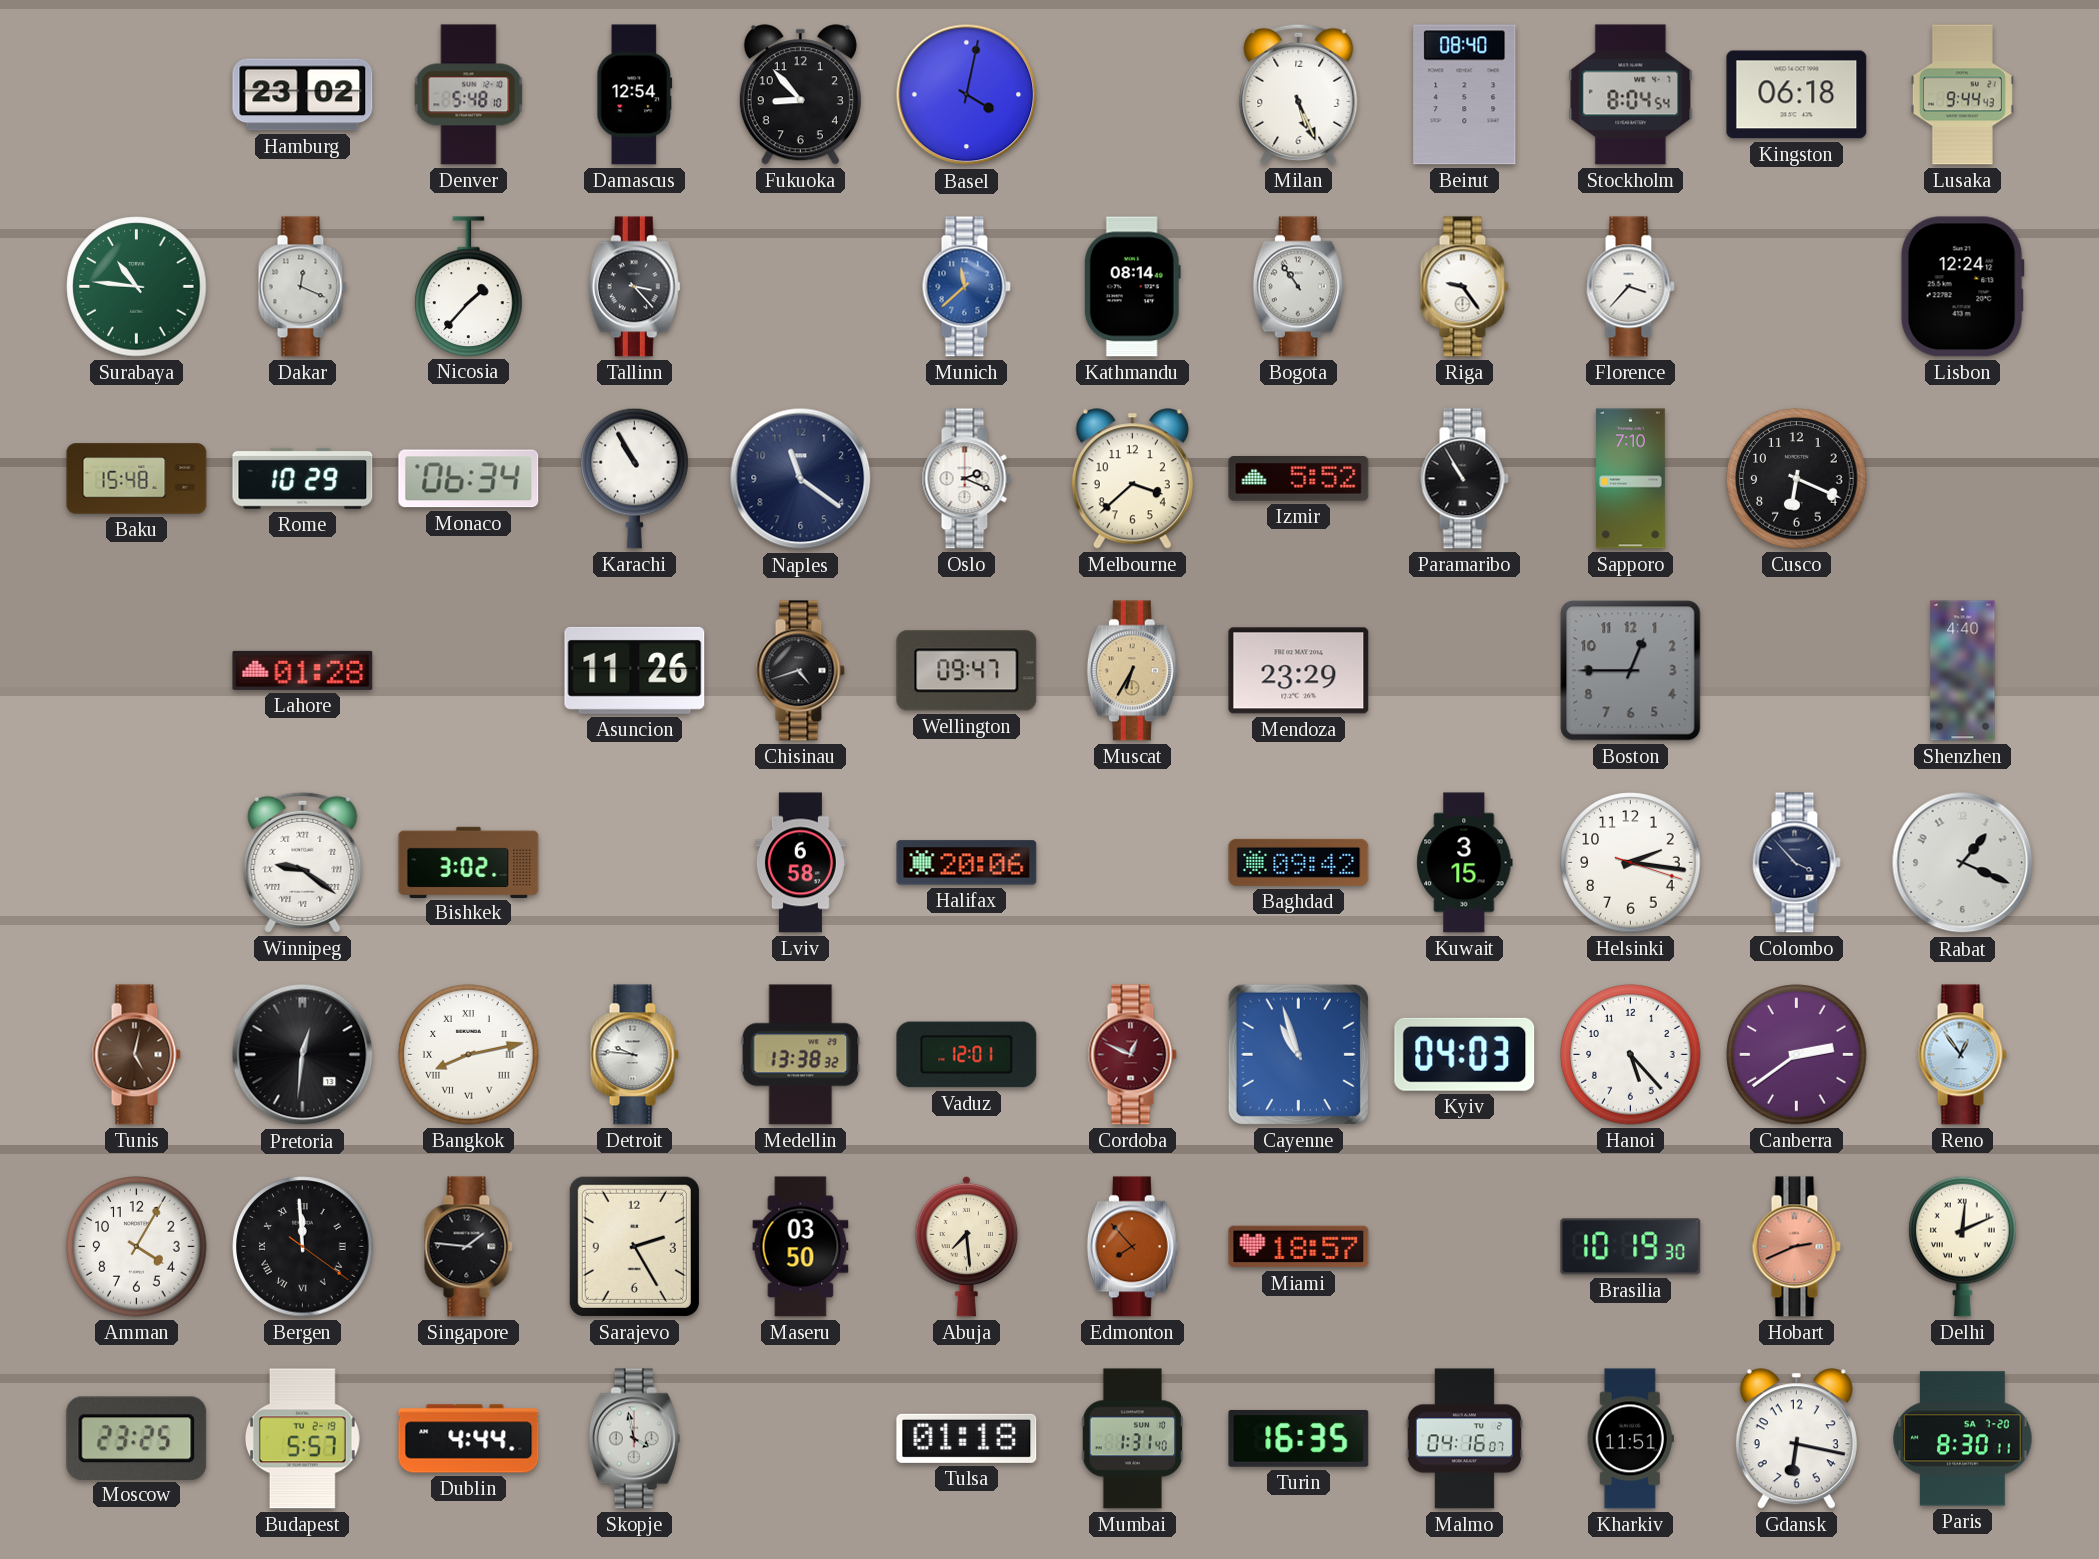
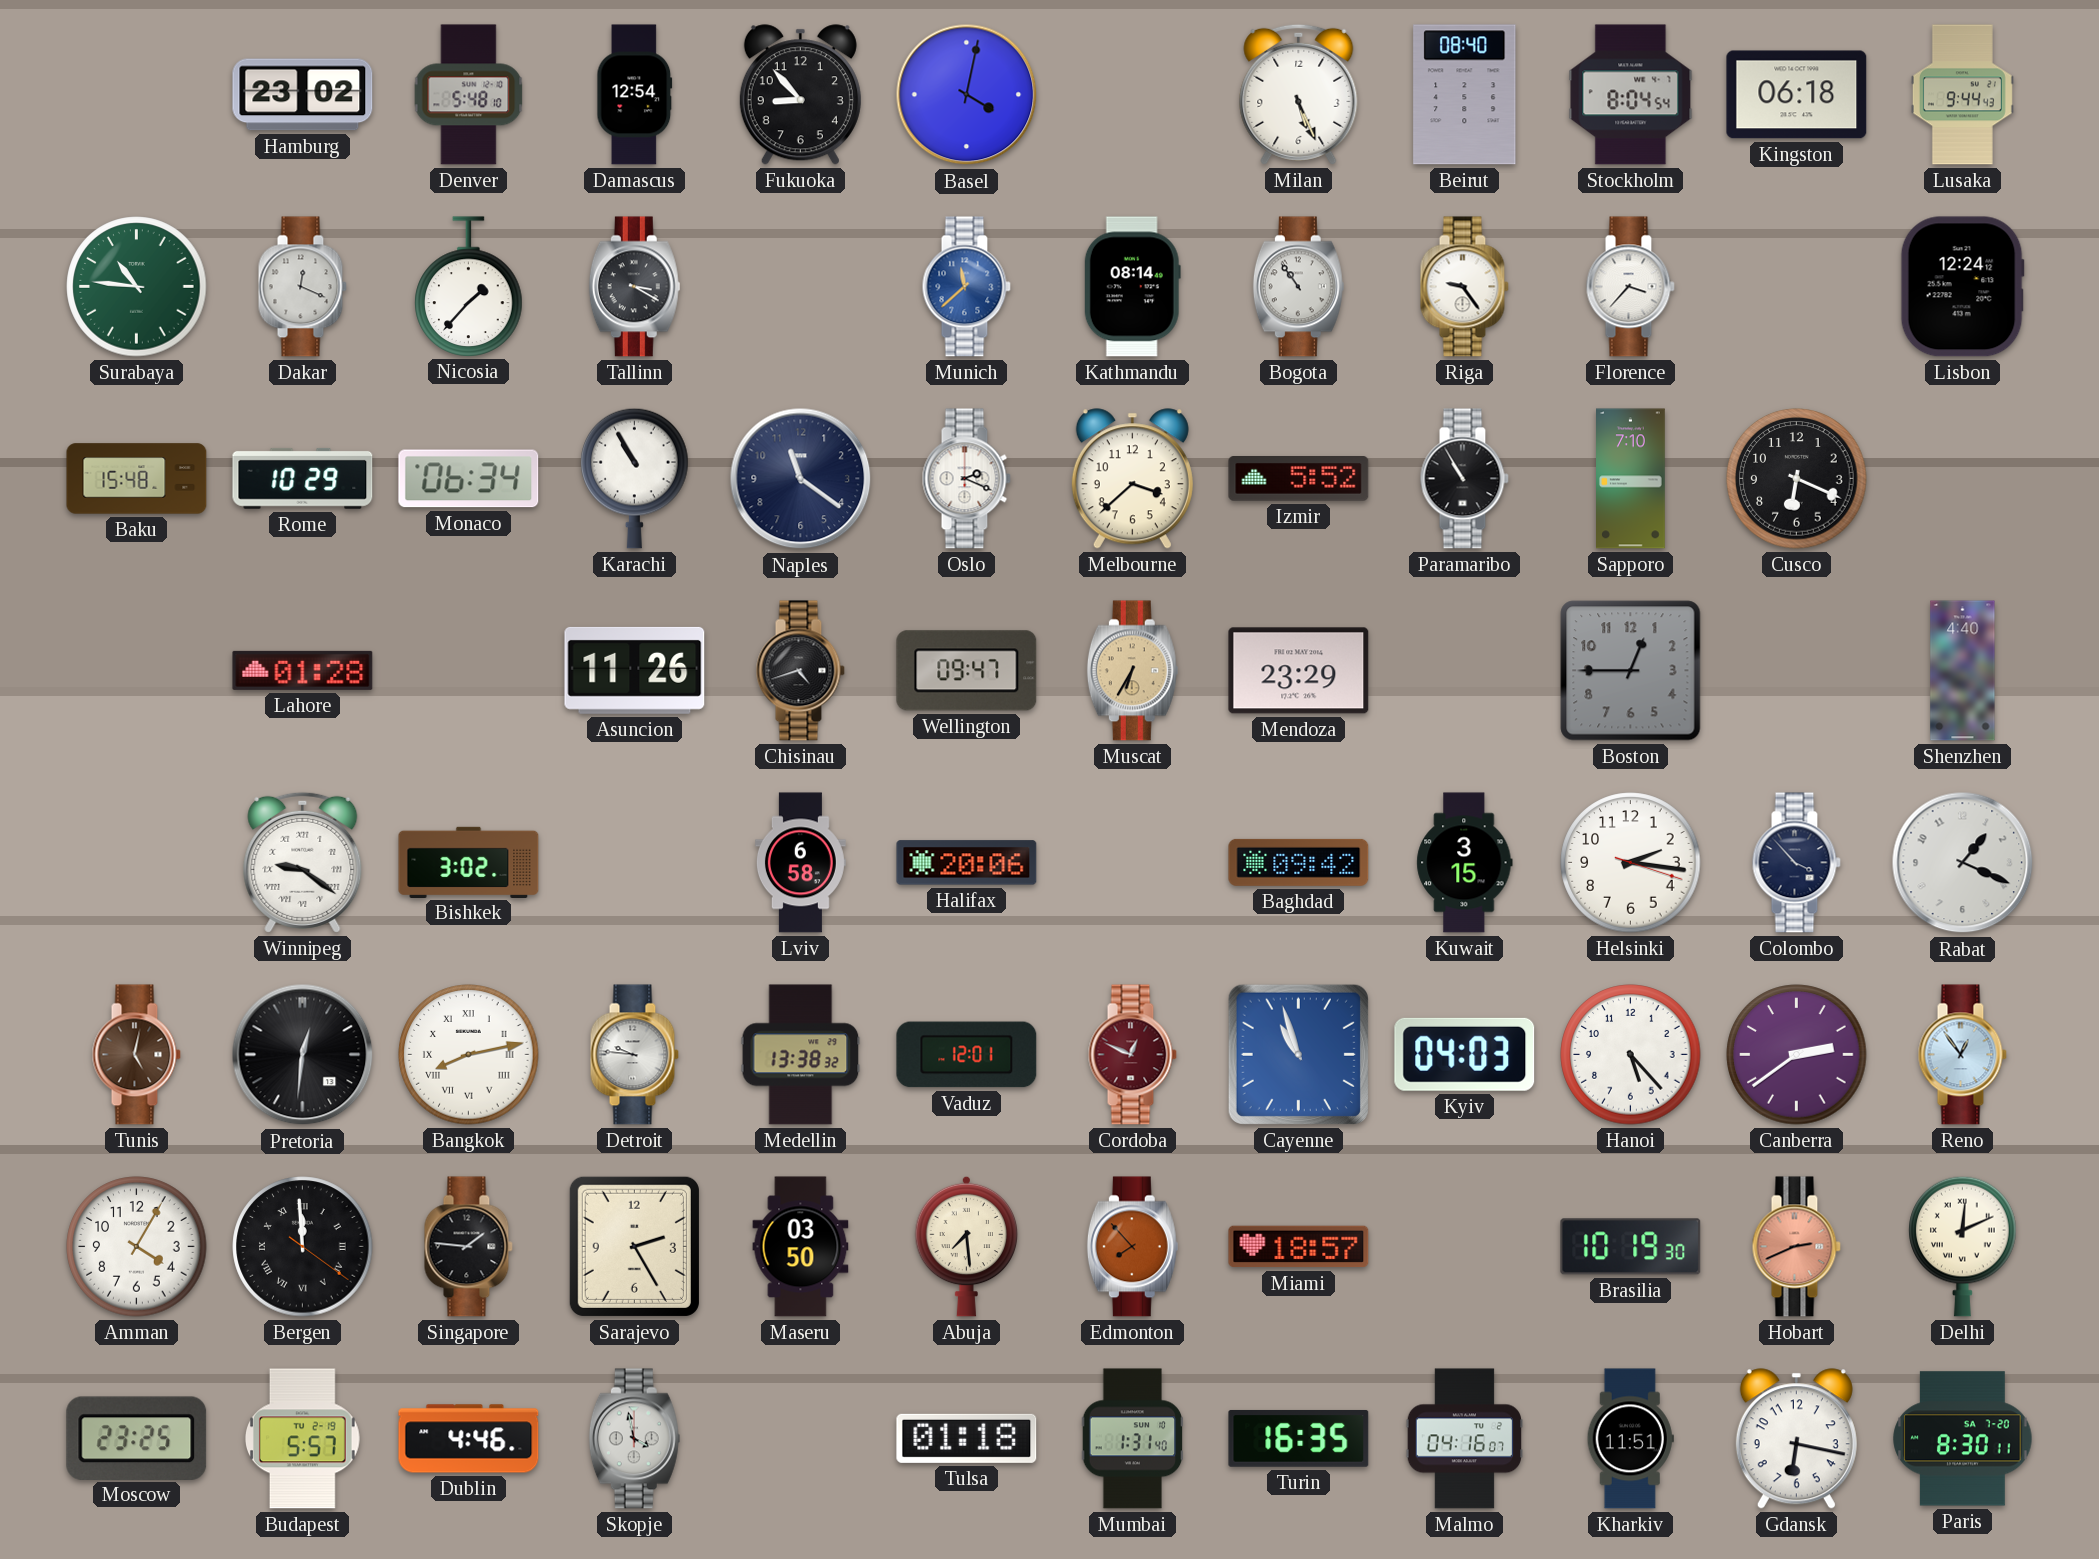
Tallinn: 3:23 -> 3:20 (634, 287)
Dublin: 4:44 -> 4:46 (469, 1439)
